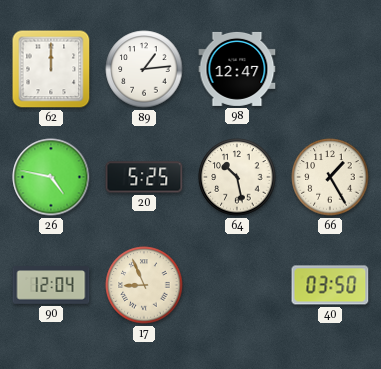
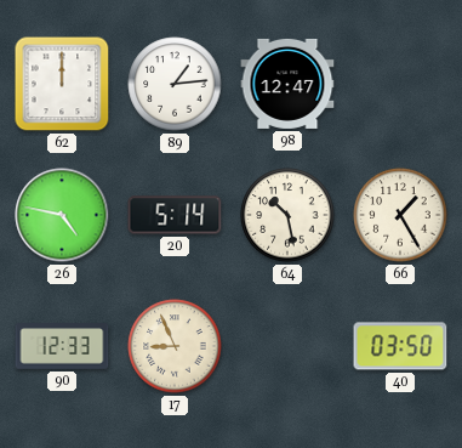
20: 5:25 -> 5:14 (175, 215)
90: 12:04 -> 12:33 (62, 346)
